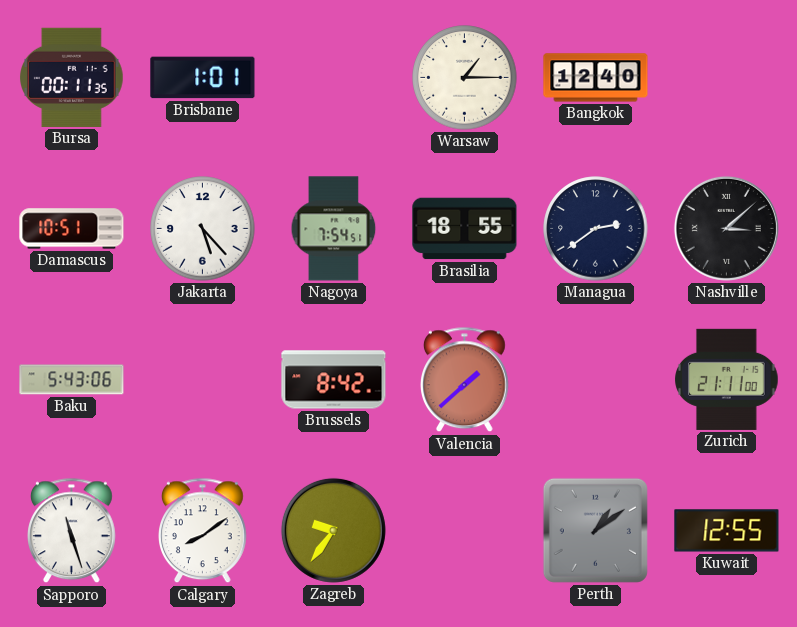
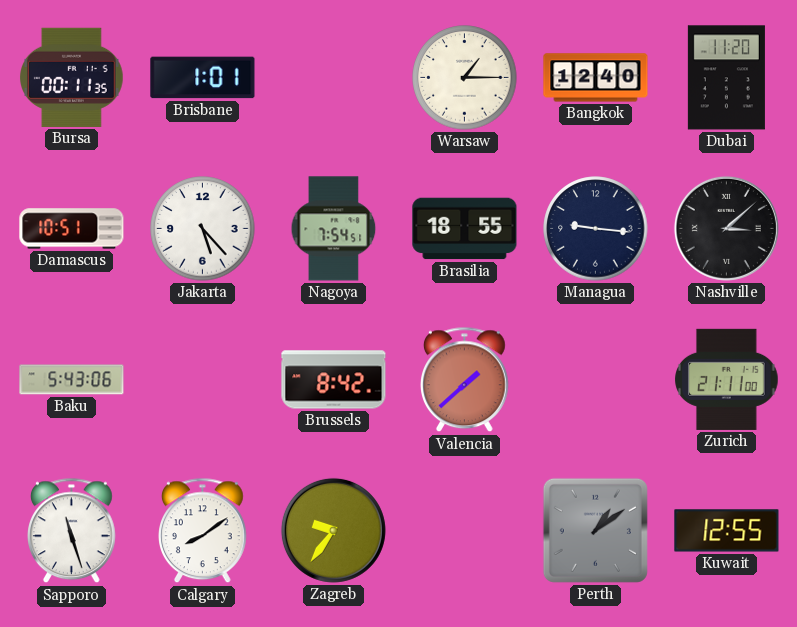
Dubai: none -> 11:20 (726, 78)
Managua: 2:39 -> 9:16 (596, 229)
